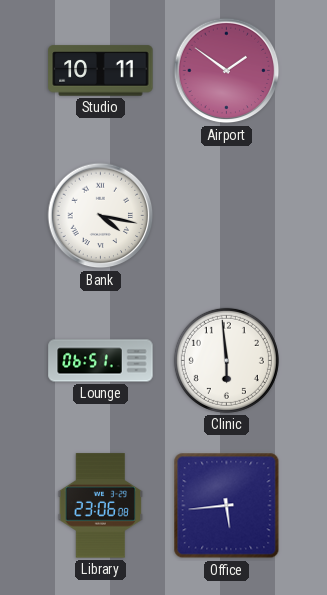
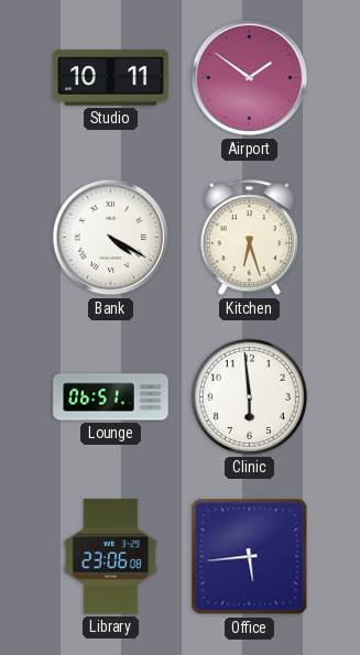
Bank: 4:17 -> 4:20 (111, 238)
Kitchen: none -> 6:27 (249, 238)
